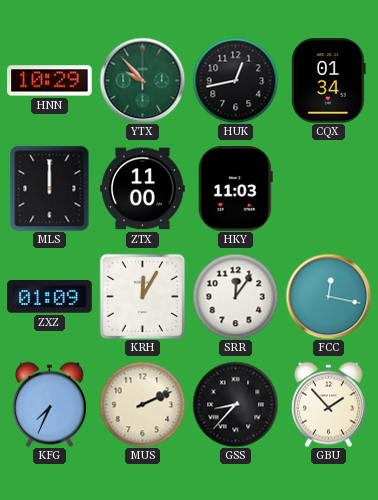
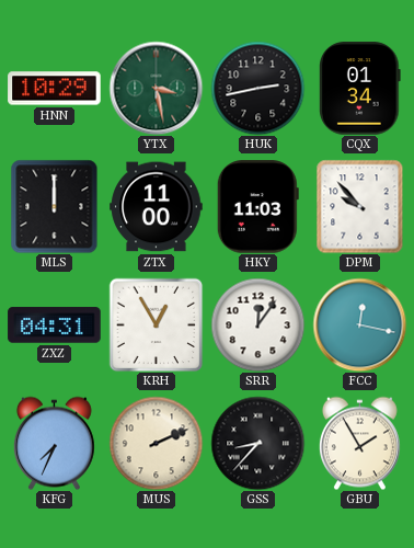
YTX: 9:53 -> 3:28 (156, 88)
HUK: 12:43 -> 2:43 (257, 88)
DPM: none -> 9:53 (360, 206)
ZXZ: 01:09 -> 04:31 (55, 326)
KRH: 12:05 -> 12:55 (156, 324)
GBU: 1:53 -> 1:55 (359, 443)
